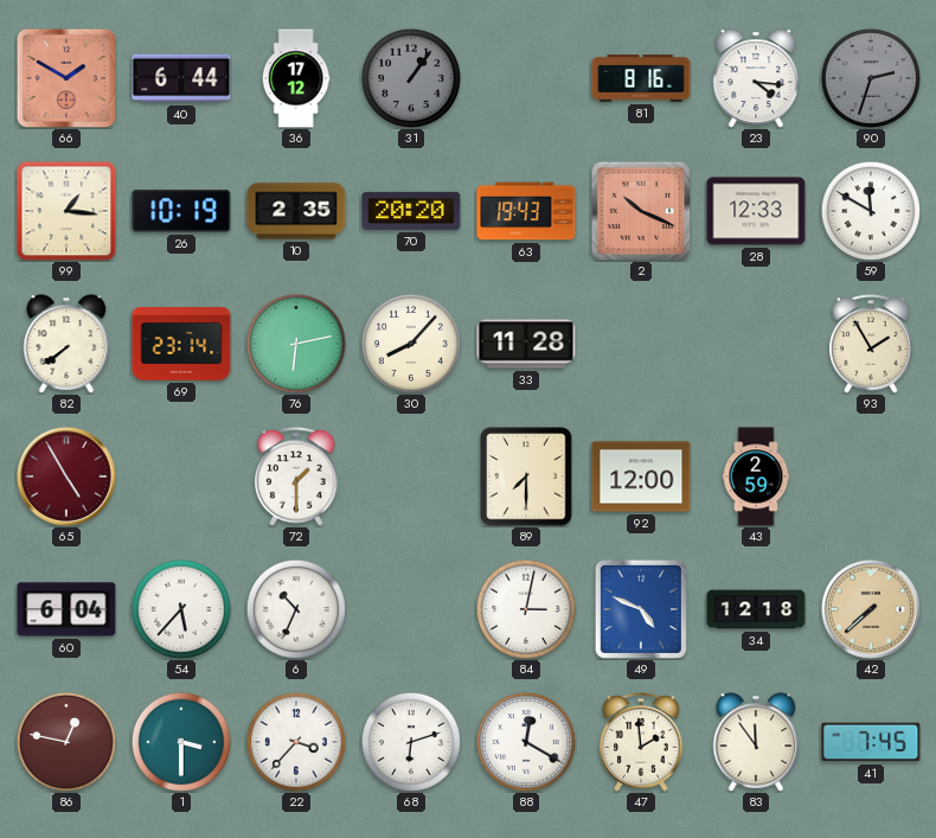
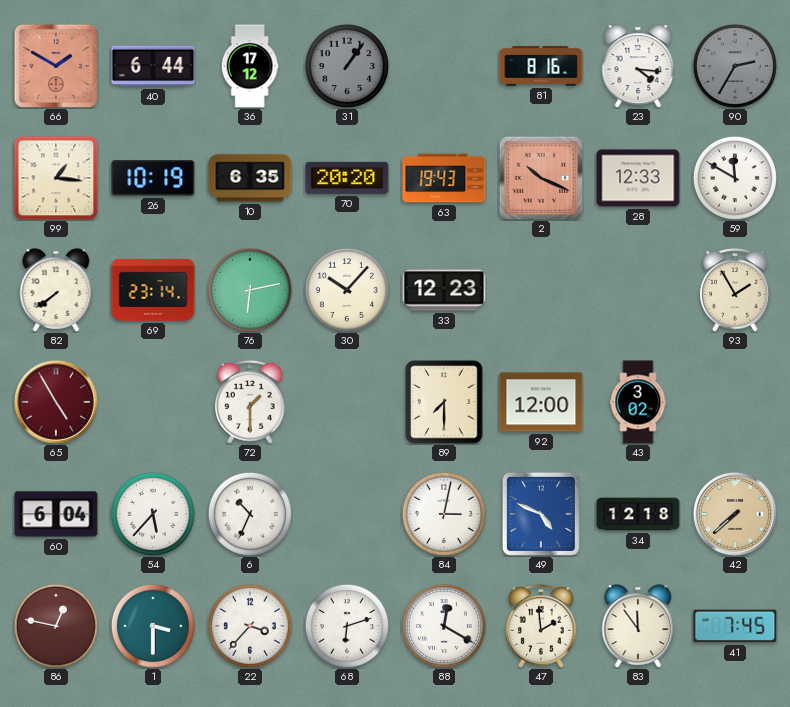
90: 2:33 -> 2:35 (735, 66)
10: 2:35 -> 6:35 (250, 178)
30: 8:07 -> 10:07 (347, 290)
33: 11:28 -> 12:23 (444, 290)
43: 2:59 -> 3:02 (638, 402)
